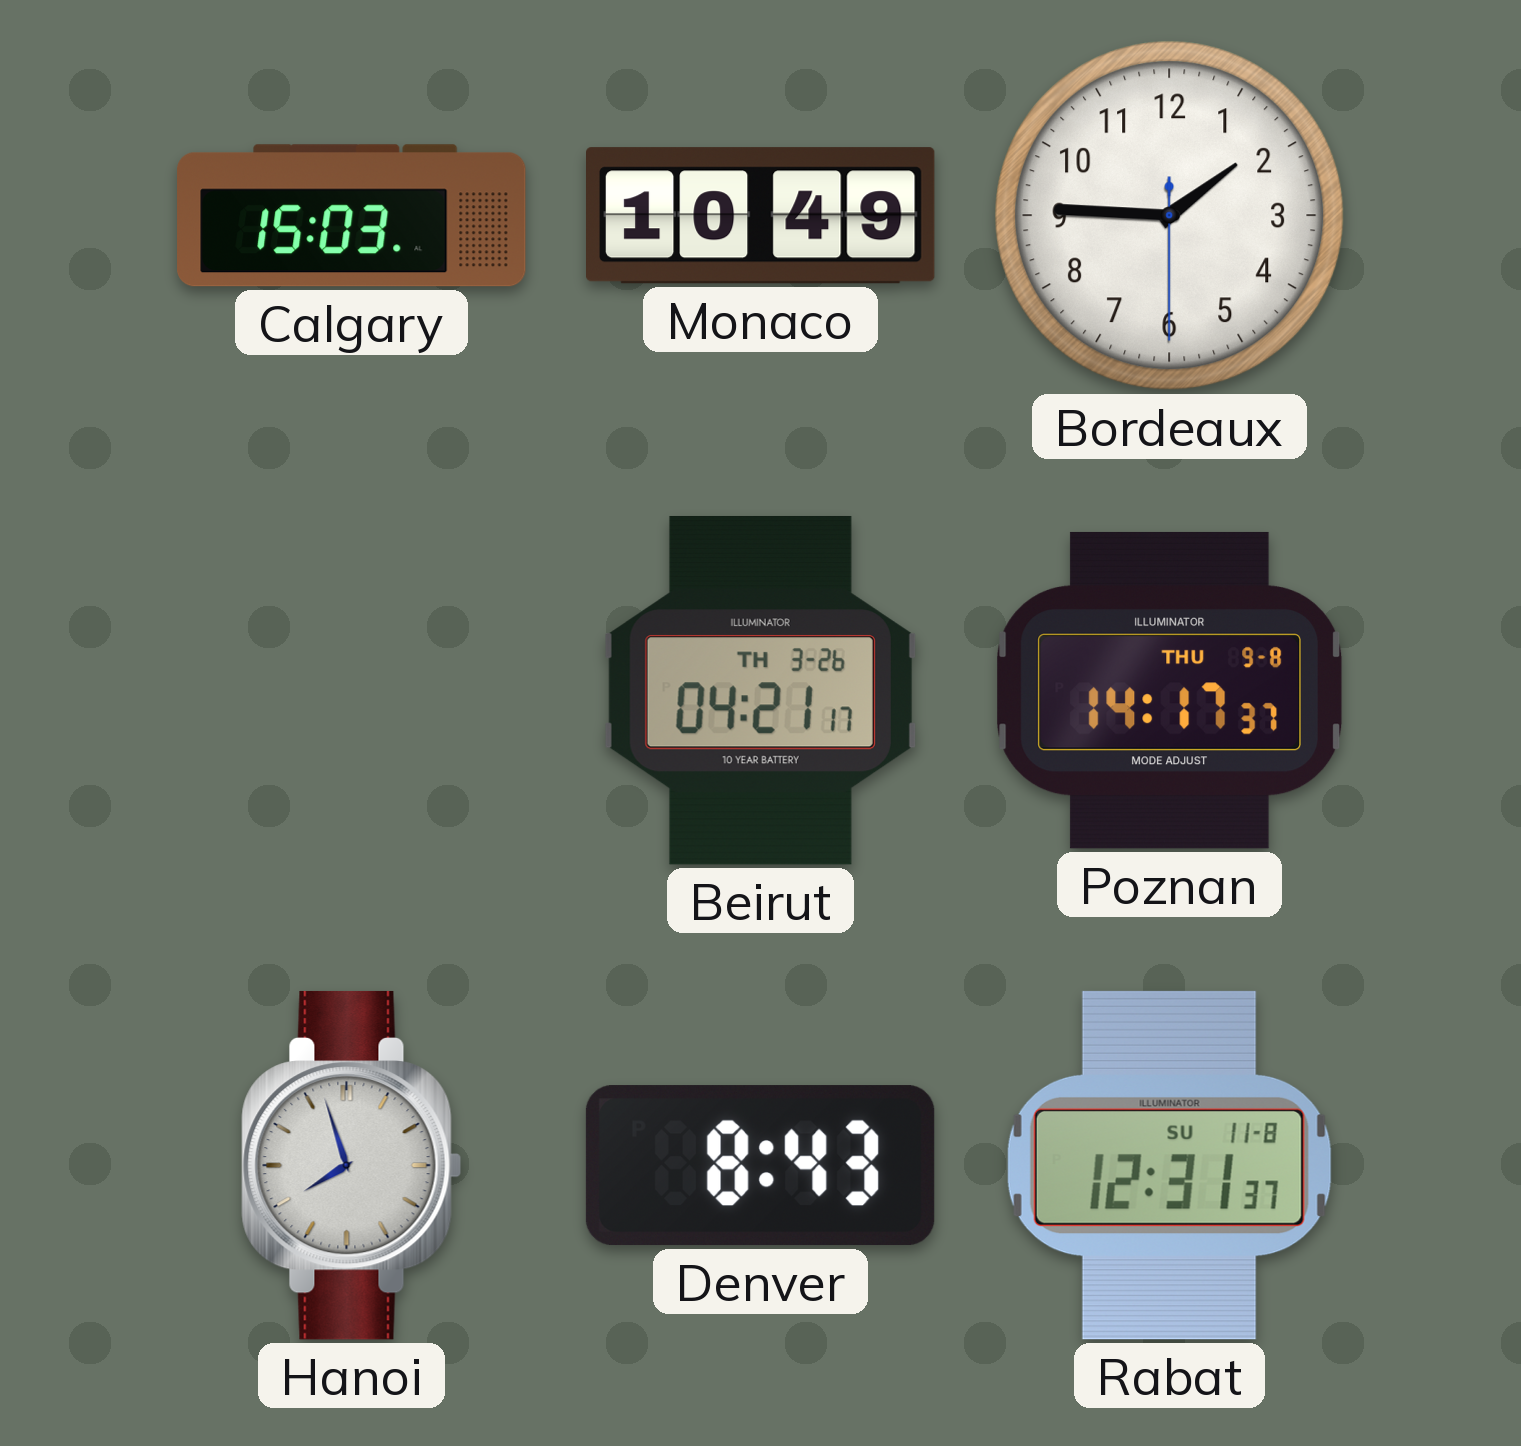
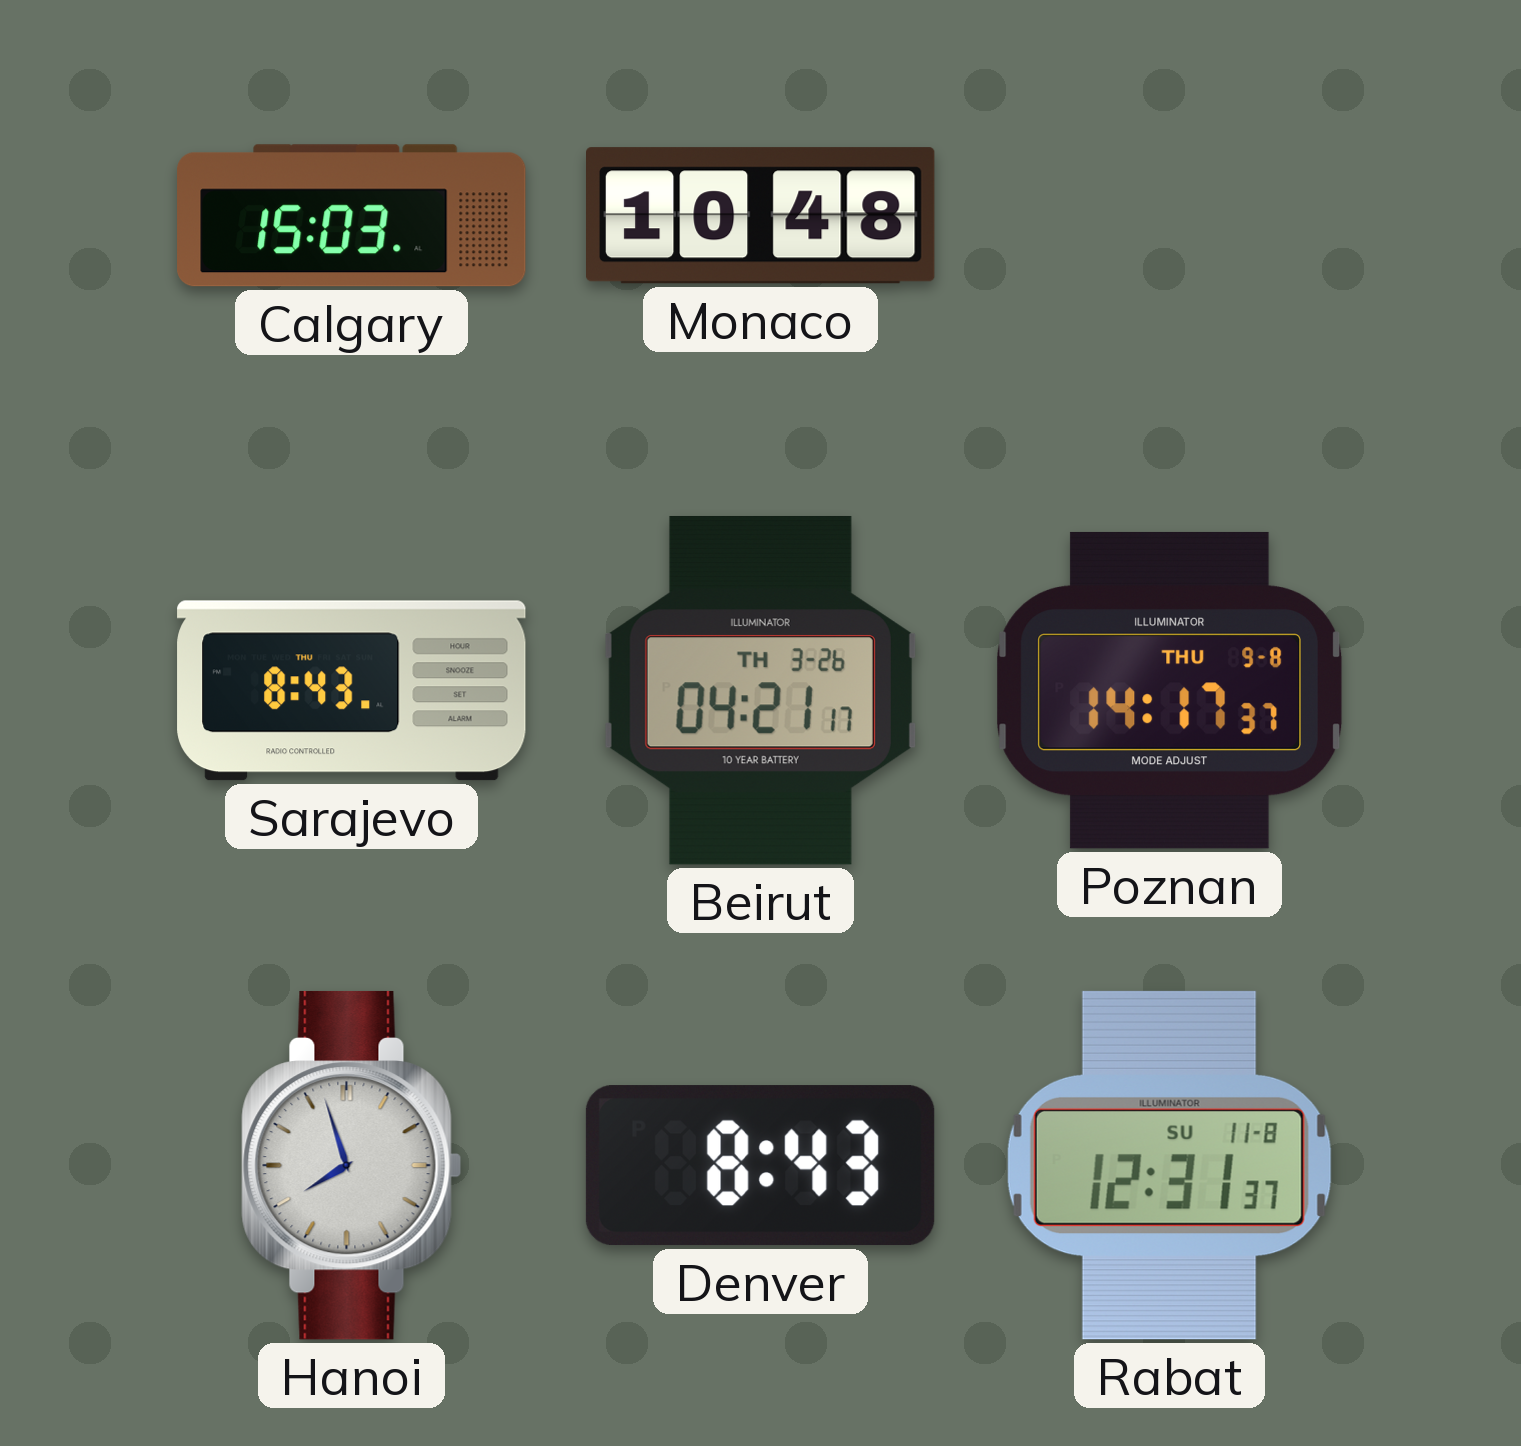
Monaco: 10:49 -> 10:48 (761, 216)
Bordeaux: 1:45 -> none (1170, 216)
Sarajevo: none -> 8:43 (352, 691)
